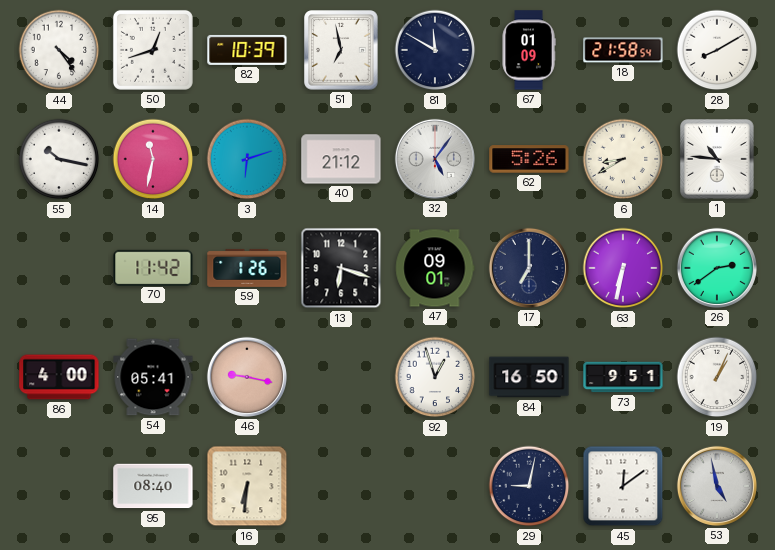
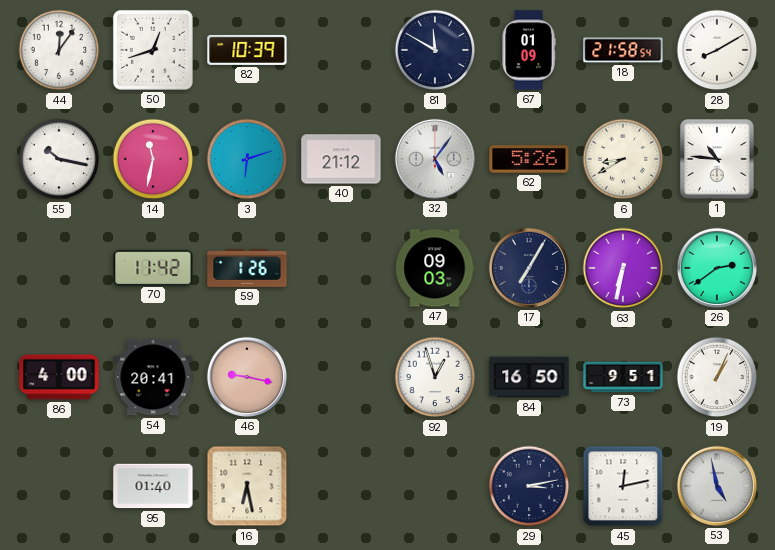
44: 4:24 -> 12:06 (59, 50)
51: 6:58 -> none (341, 50)
13: 6:18 -> none (341, 268)
47: 09:01 -> 09:03 (435, 268)
17: 7:00 -> 7:05 (529, 268)
54: 05:41 -> 20:41 (153, 377)
95: 08:40 -> 01:40 (153, 486)
16: 6:31 -> 6:28 (247, 486)
29: 9:02 -> 3:13 (529, 486)
45: 12:09 -> 12:13 (623, 486)
